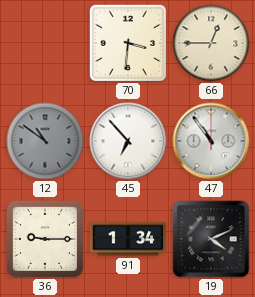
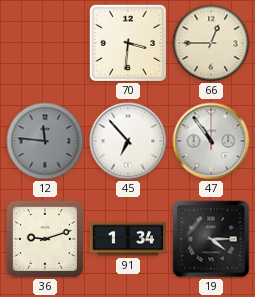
12: 10:51 -> 11:46 (45, 141)
36: 9:15 -> 9:12 (45, 239)
19: 4:11 -> 4:15 (211, 239)
